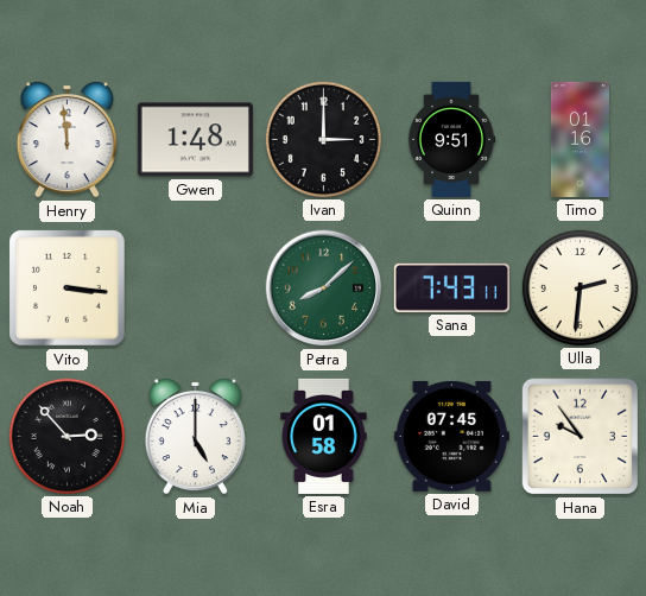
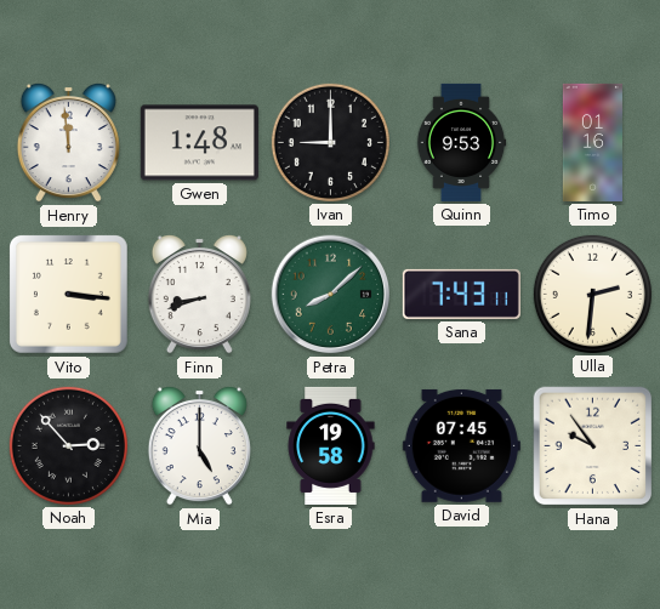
Ivan: 3:00 -> 9:00 (330, 142)
Quinn: 9:51 -> 9:53 (461, 142)
Finn: none -> 8:42 (199, 294)
Esra: 01:58 -> 19:58 (331, 445)
